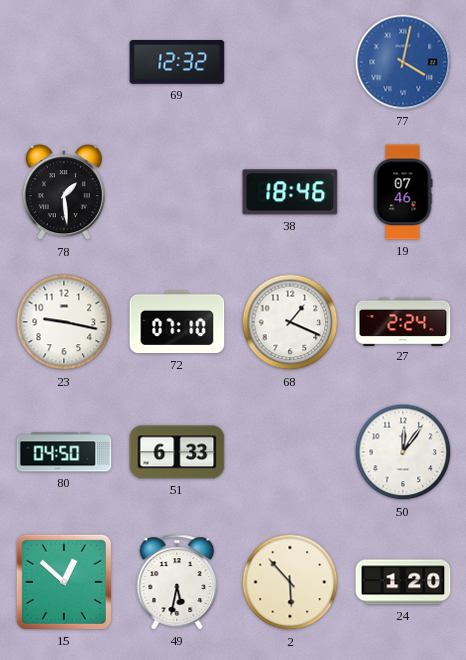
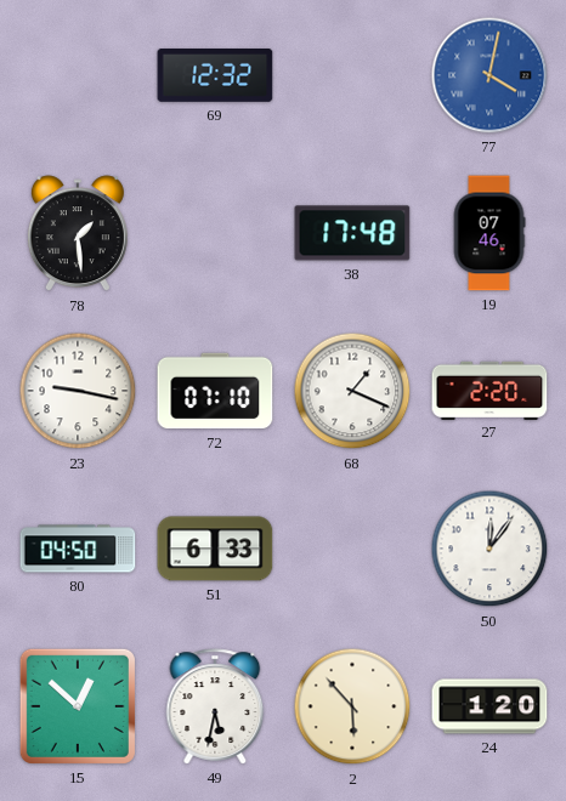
38: 18:46 -> 17:48 (352, 233)
27: 2:24 -> 2:20 (489, 390)
